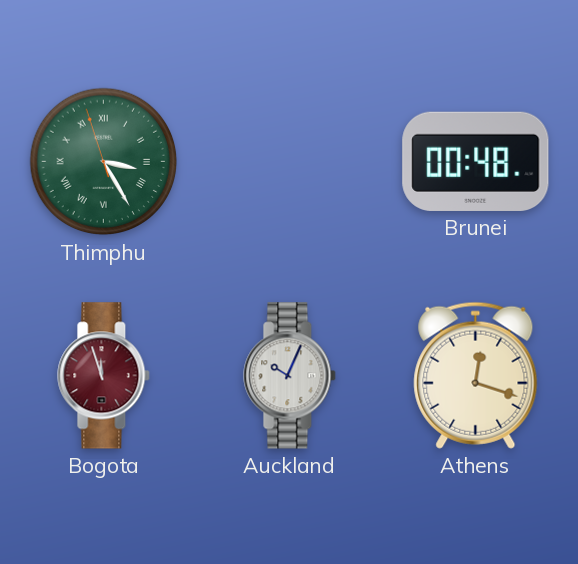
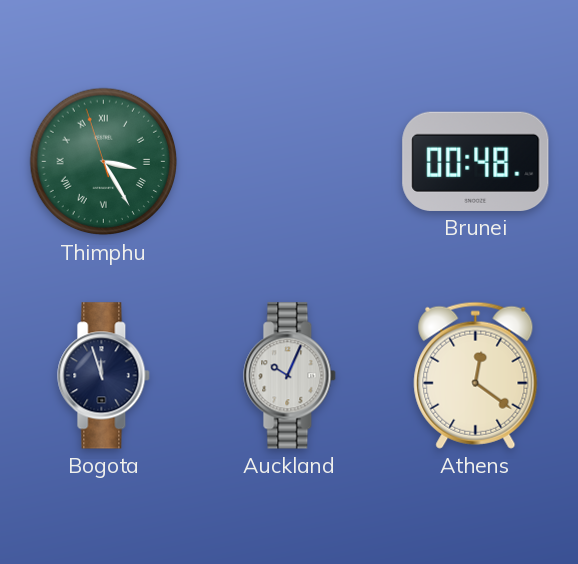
Bogota dial: burgundy -> navy (104, 376)
Athens: 12:18 -> 12:21 (476, 375)
